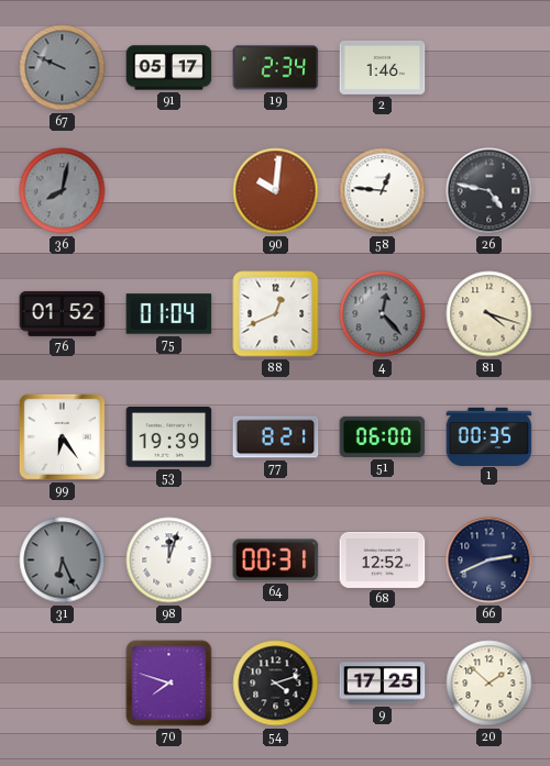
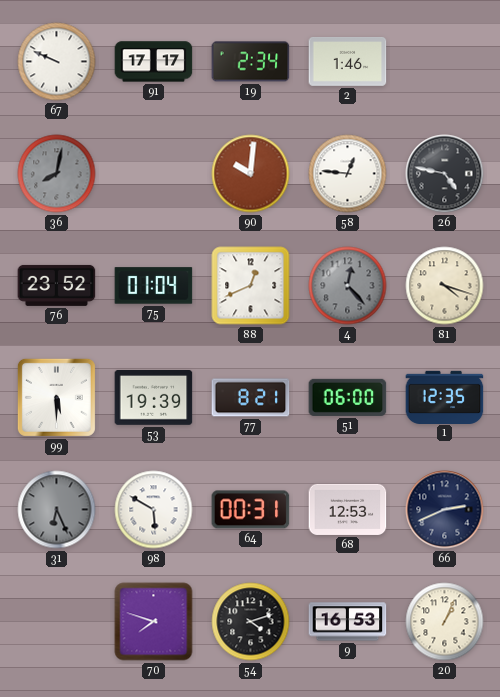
67 dial: grey -> white (57, 62)
91: 05:17 -> 17:17 (154, 62)
76: 01:52 -> 23:52 (57, 285)
99: 6:24 -> 5:30 (56, 397)
1: 00:35 -> 12:35 (445, 397)
98: 12:03 -> 5:50 (154, 510)
68: 12:52 -> 12:53 (348, 509)
9: 17:25 -> 16:53 (348, 622)
20: 1:52 -> 1:04 (445, 622)
